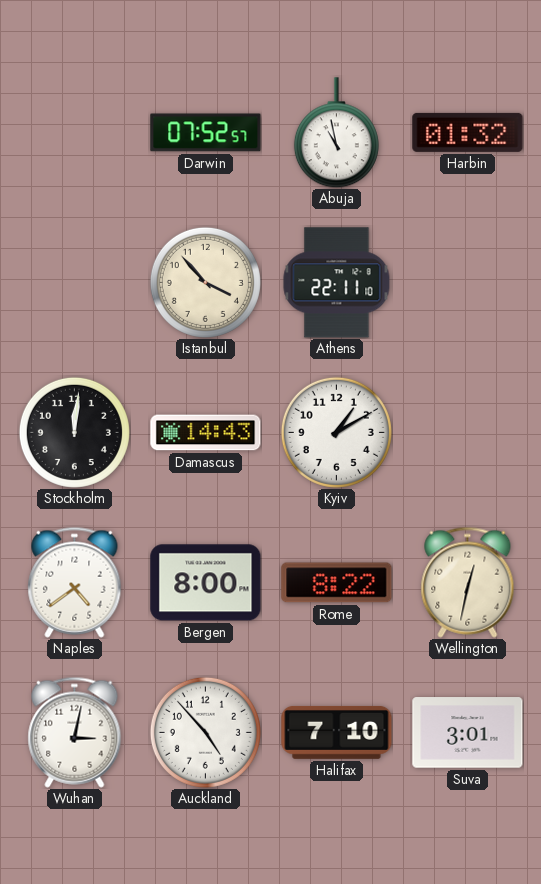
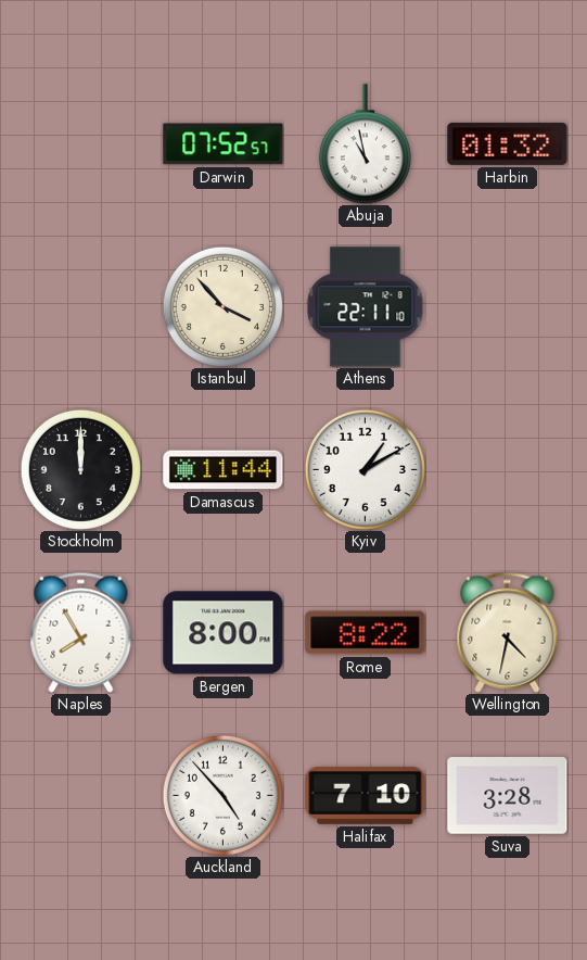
Stockholm: 12:01 -> 12:00 (80, 469)
Damascus: 14:43 -> 11:44 (224, 470)
Naples: 4:39 -> 7:55 (81, 632)
Wellington: 12:32 -> 4:32 (508, 632)
Wuhan: 3:02 -> none (75, 732)
Suva: 3:01 -> 3:28 (508, 796)
